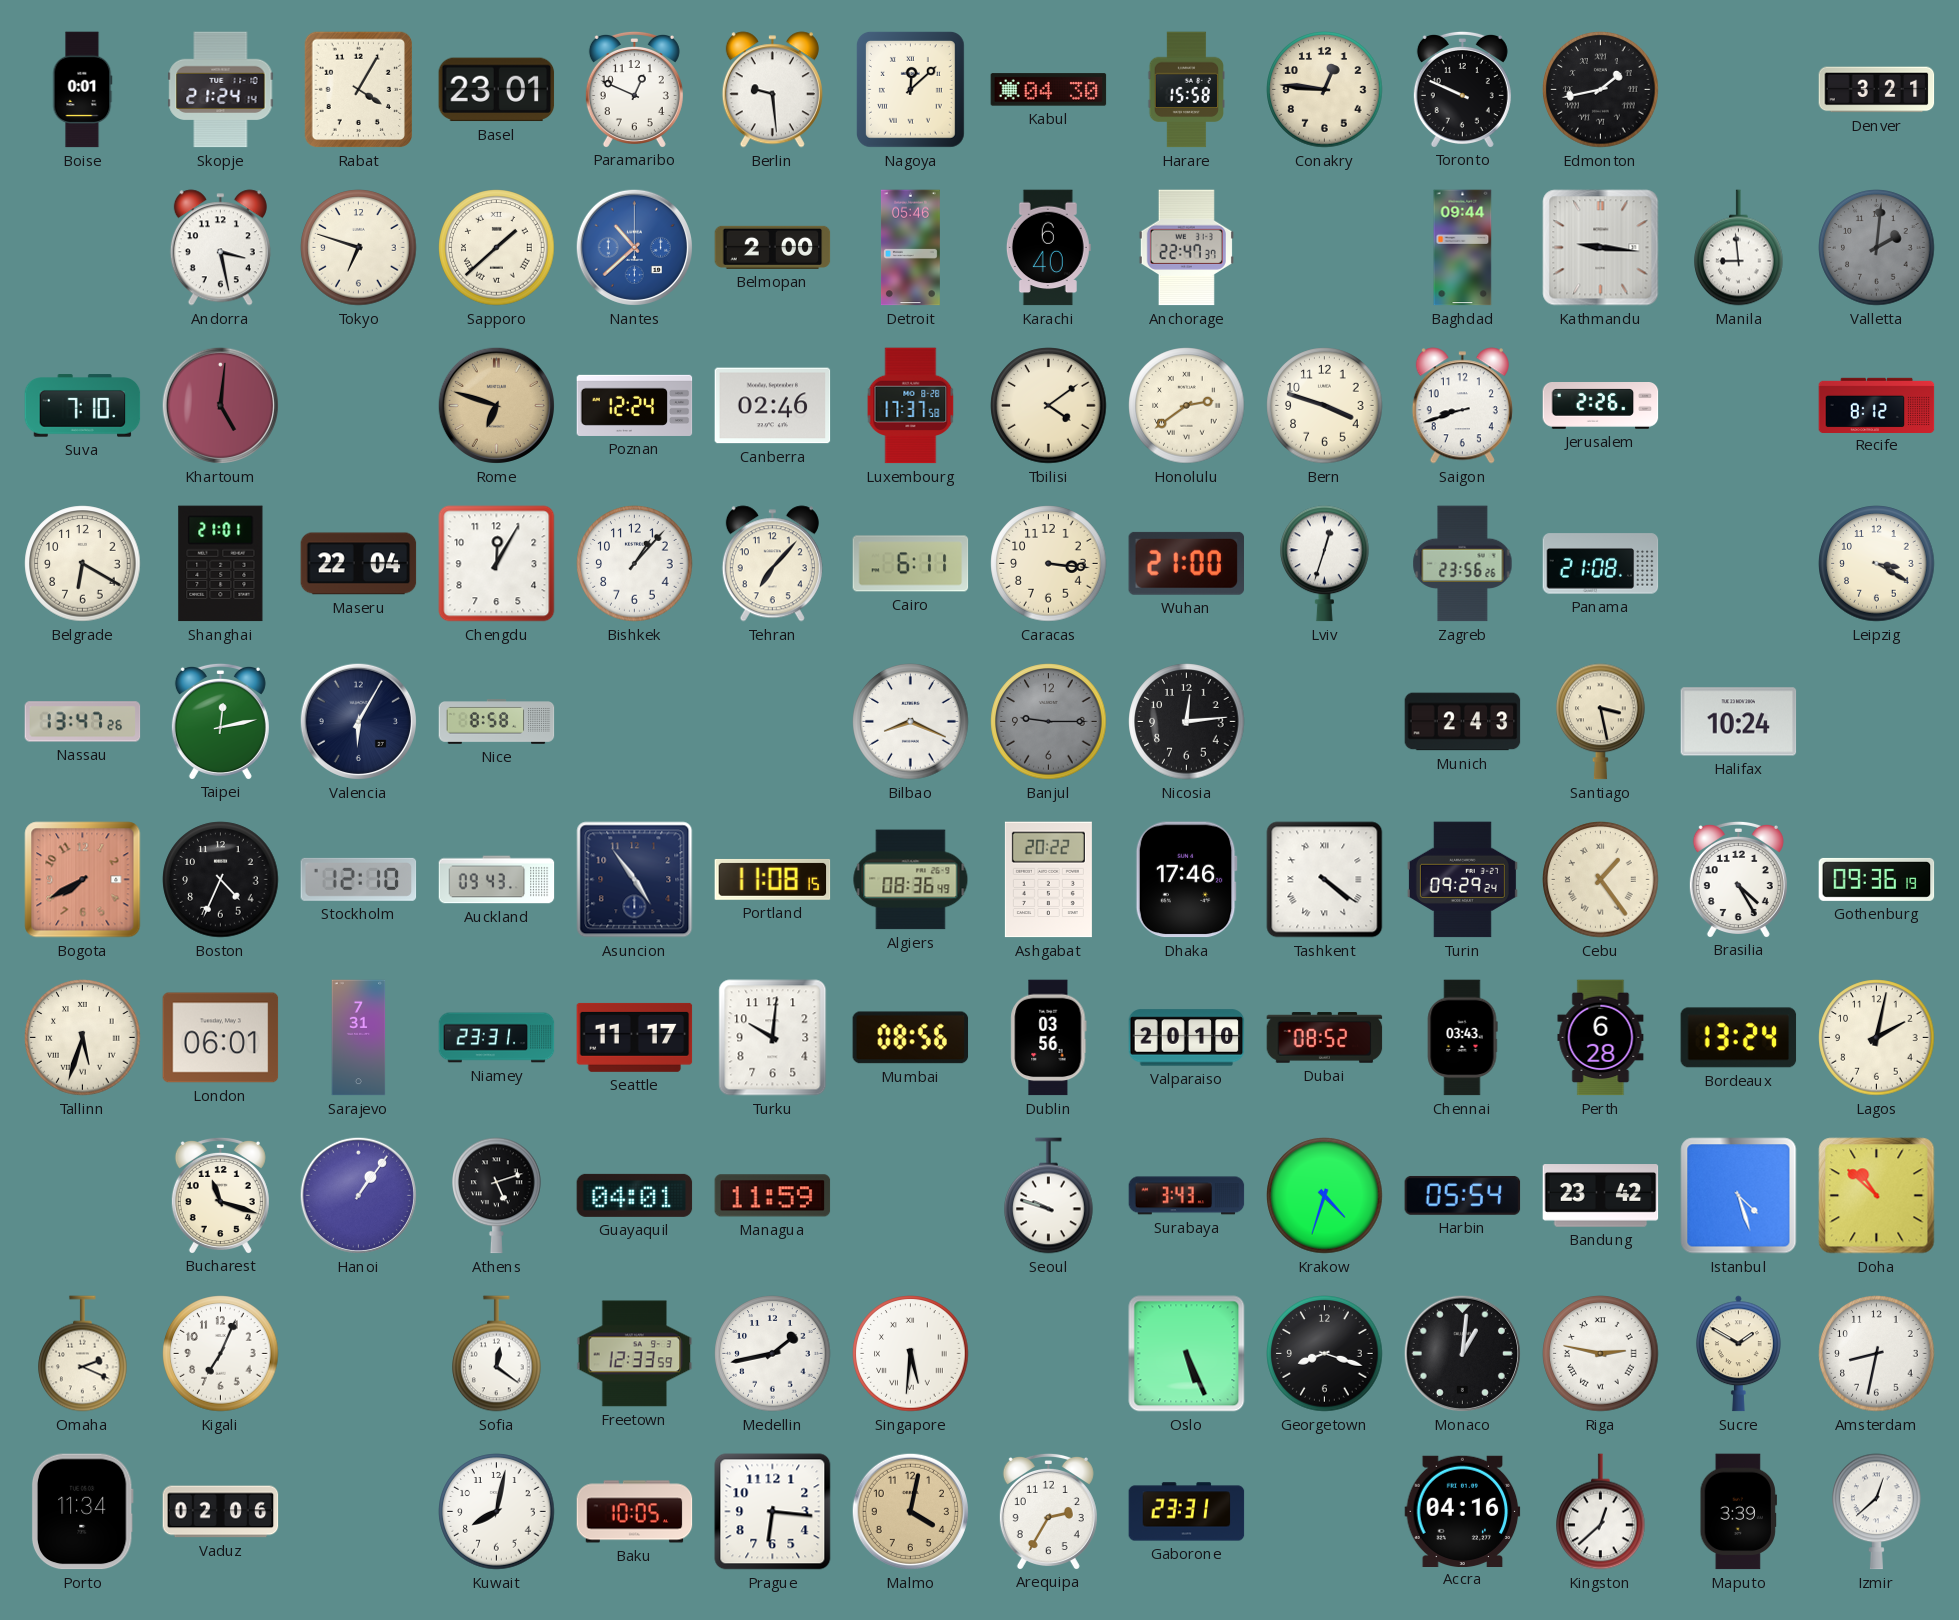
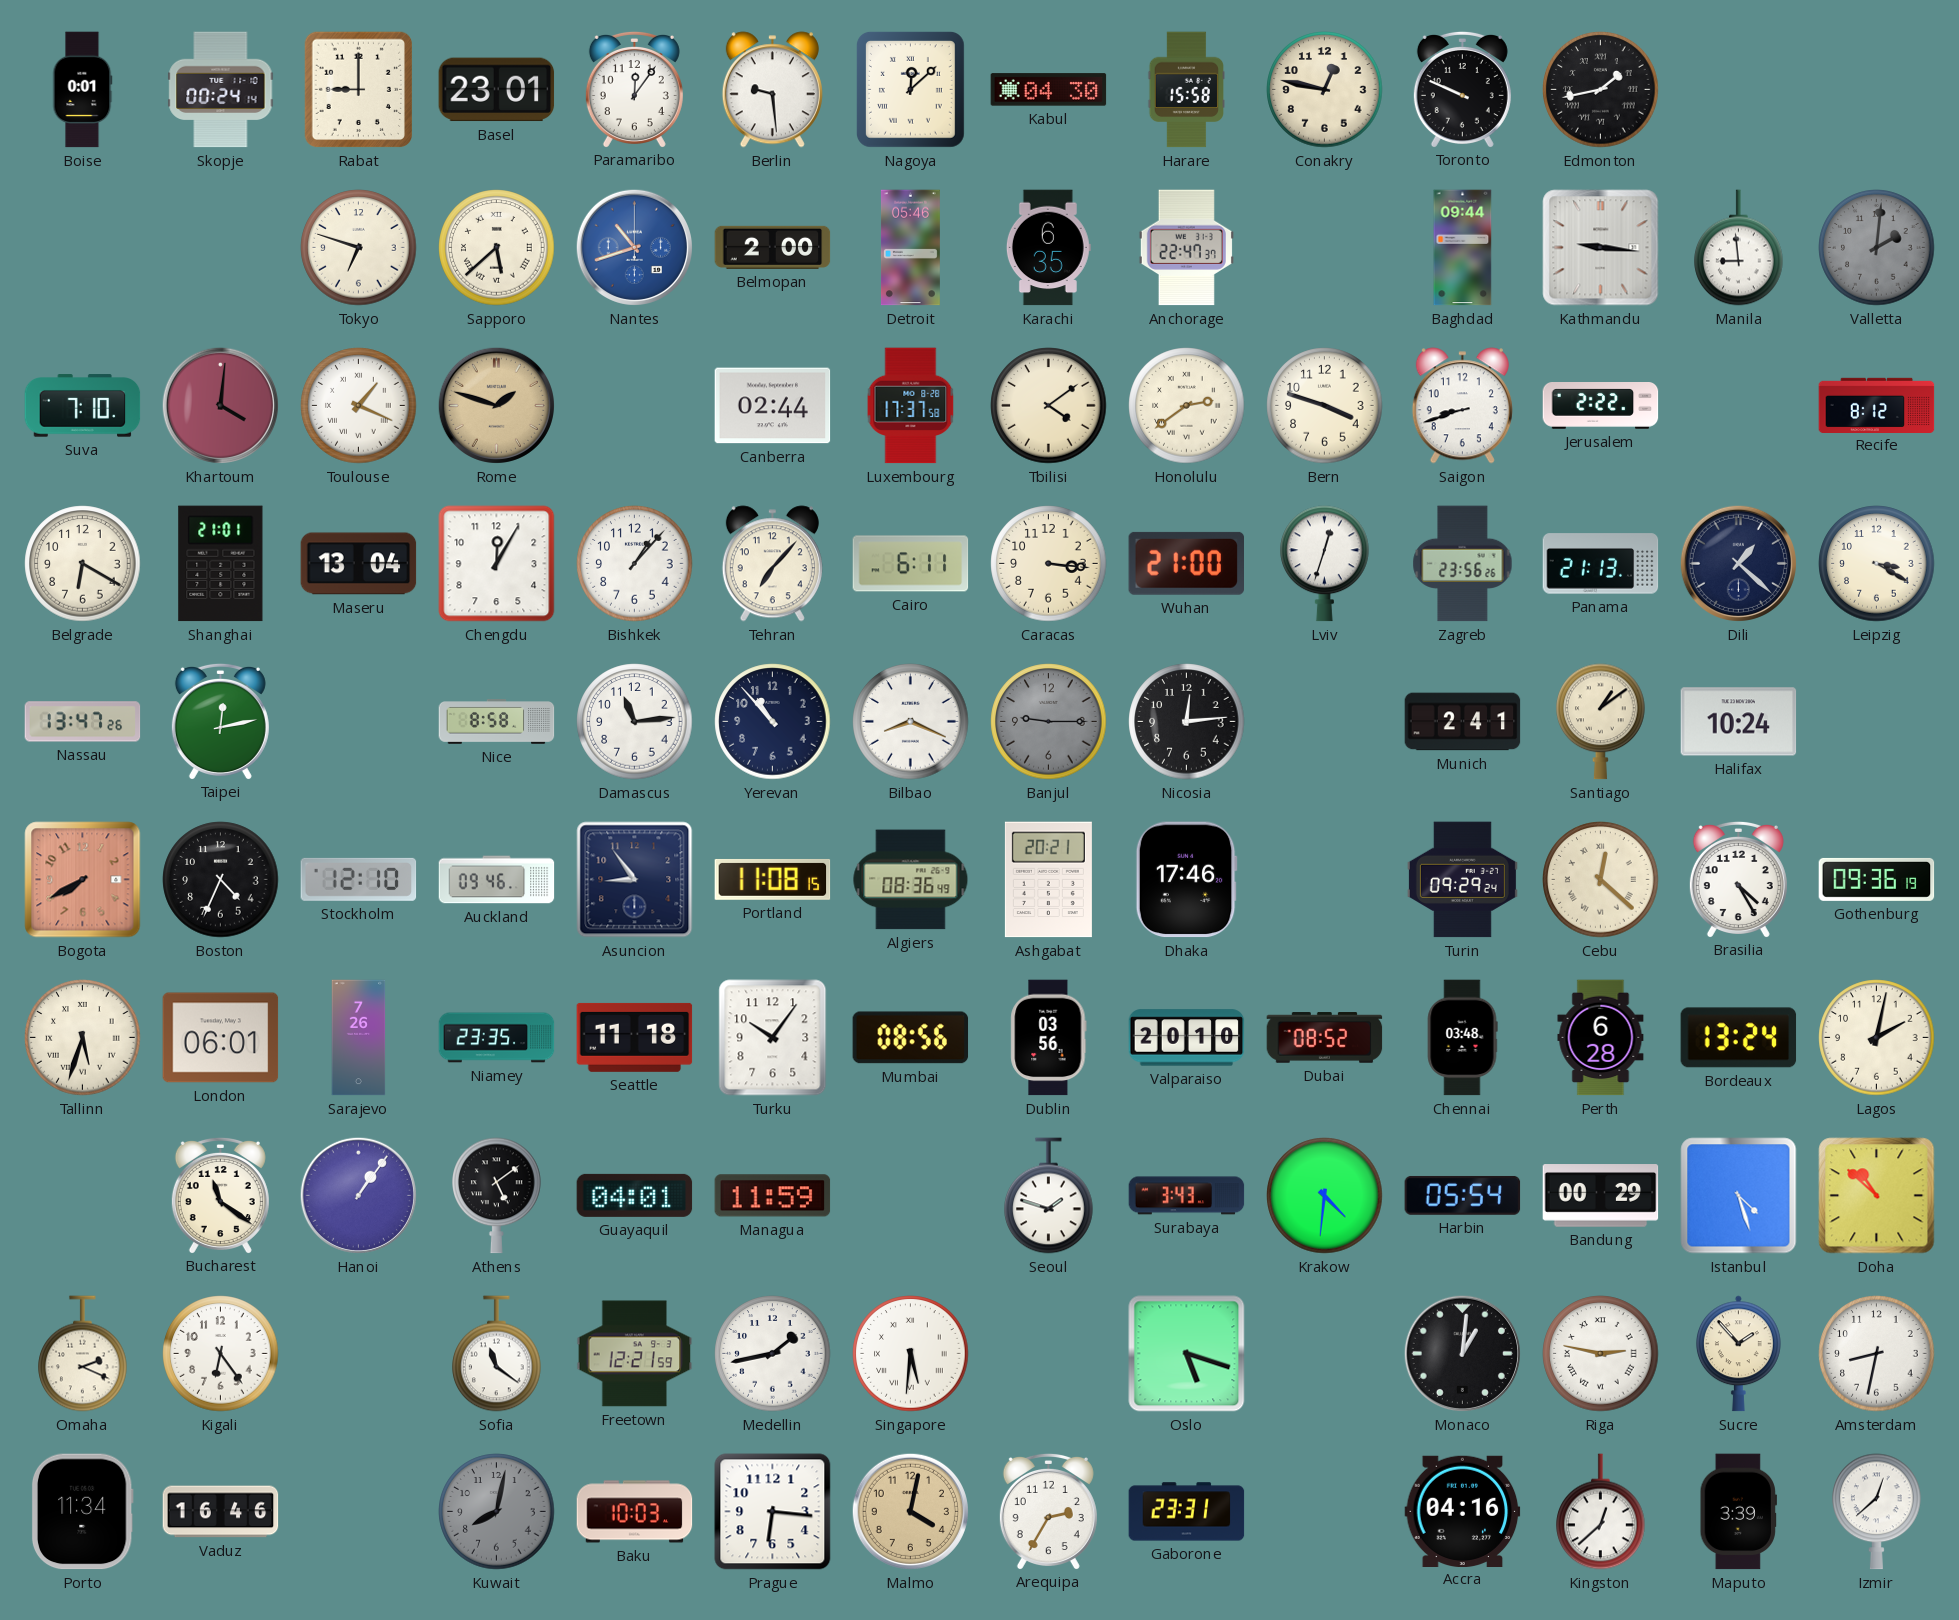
Skopje: 21:24 -> 00:24 (221, 90)
Rabat: 4:05 -> 9:00 (358, 90)
Paramaribo: 12:49 -> 12:06 (634, 89)
Conakry: 12:46 -> 12:47 (1325, 90)
Denver: 3:21 -> none (1877, 90)
Andorra: 3:28 -> none (220, 248)
Sapporo: 1:38 -> 5:38 (497, 248)
Nantes: 10:38 -> 10:42 (634, 247)
Karachi: 6:40 -> 6:35 (1048, 248)
Khartoum: 5:01 -> 4:01 (220, 405)
Toulouse: none -> 1:19 (359, 406)
Rome: 6:48 -> 1:48 (496, 405)
Poznan: 12:24 -> none (635, 405)
Canberra: 02:46 -> 02:44 (773, 406)
Jerusalem: 2:26 -> 2:22 (1601, 406)
Maseru: 22:04 -> 13:04 (359, 564)
Panama: 21:08 -> 21:13 (1601, 564)
Dili: none -> 1:22 (1738, 563)
Valencia: 6:05 -> none (358, 721)
Damascus: none -> 11:14 (635, 722)
Yerevan: none -> 10:53 (773, 722)
Munich: 2:43 -> 2:41 (1463, 722)
Santiago: 3:28 -> 1:09 (1601, 722)
Auckland: 09:43 -> 09:46 (497, 880)
Asuncion: 4:54 -> 8:54 (635, 880)
Ashgabat: 20:22 -> 20:21 (1048, 880)
Tashkent: 4:21 -> none (1325, 880)
Cebu: 1:24 -> 12:22 (1601, 880)
Sarajevo: 7:31 -> 7:26 (359, 1038)
Niamey: 23:31 -> 23:35 (497, 1038)
Seattle: 11:17 -> 11:18 (635, 1037)
Turku: 10:01 -> 10:06 (773, 1038)
Chennai: 03:43 -> 03:48 (1462, 1038)
Bucharest: 11:18 -> 11:21 (220, 1195)
Athens: 5:12 -> 5:09 (497, 1196)
Seoul: 9:48 -> 1:48 (1049, 1196)
Krakow: 4:33 -> 4:31 (1325, 1196)
Bandung: 23:42 -> 00:29 (1601, 1196)
Kigali: 7:04 -> 6:24 (221, 1354)
Sofia: 12:21 -> 11:21 (497, 1354)
Freetown: 12:33 -> 12:21 (635, 1354)
Oslo: 5:26 -> 5:18 (1187, 1354)
Georgetown: 8:18 -> none (1325, 1354)
Sucre: 1:50 -> 1:53 (1738, 1354)
Vaduz: 02:06 -> 16:46 (221, 1512)
Kuwait dial: white -> grey (497, 1512)
Baku: 10:05 -> 10:03 (635, 1512)
